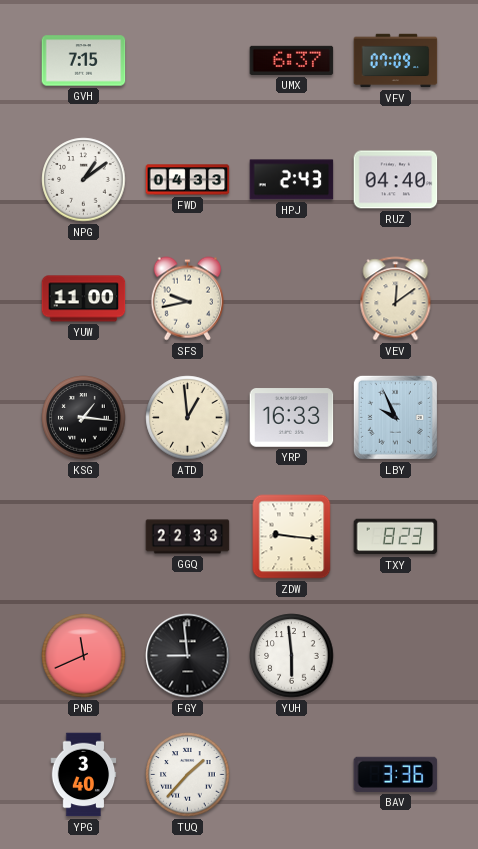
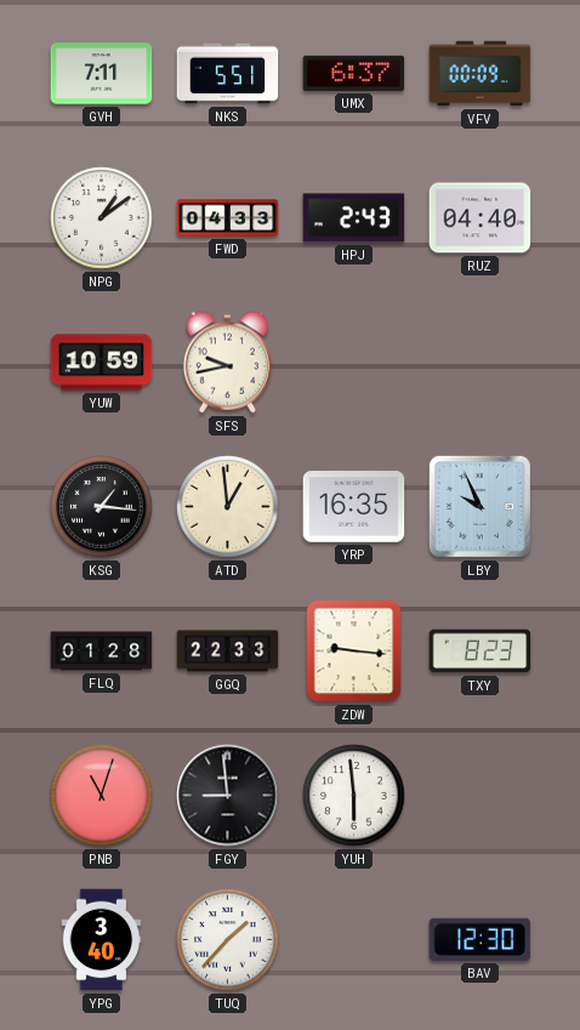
GVH: 7:15 -> 7:11 (102, 74)
NKS: none -> 5:51 (228, 74)
VFV: 07:09 -> 00:09 (481, 74)
YUW: 11:00 -> 10:59 (102, 363)
VEV: 12:09 -> none (396, 299)
YRP: 16:33 -> 16:35 (354, 507)
FLQ: none -> 01:28 (102, 651)
PNB: 11:41 -> 11:03 (102, 796)
BAV: 3:36 -> 12:30 (481, 939)
